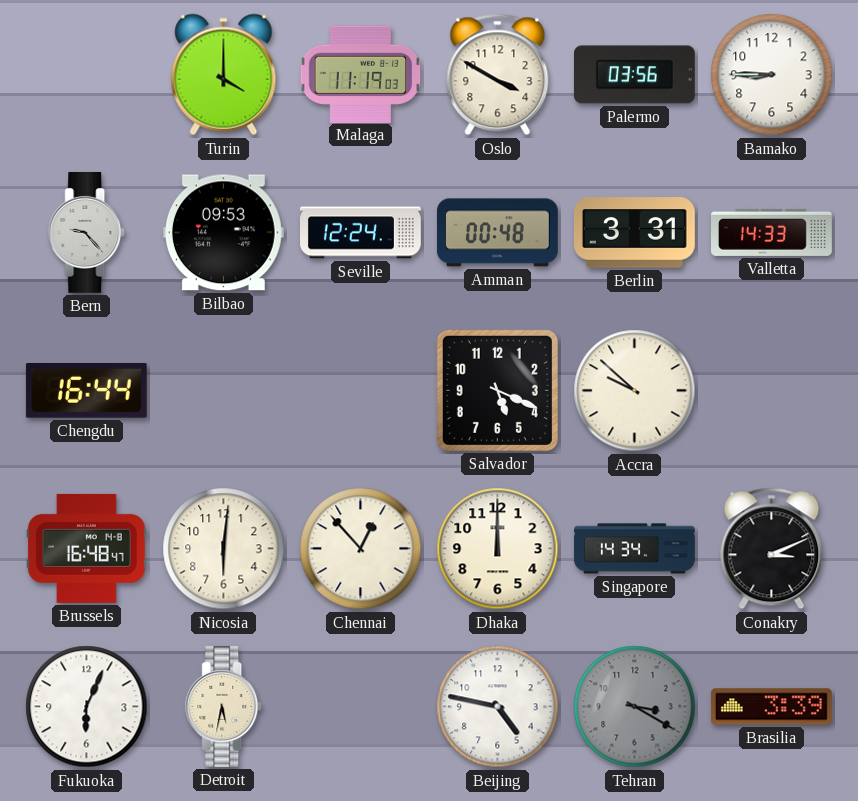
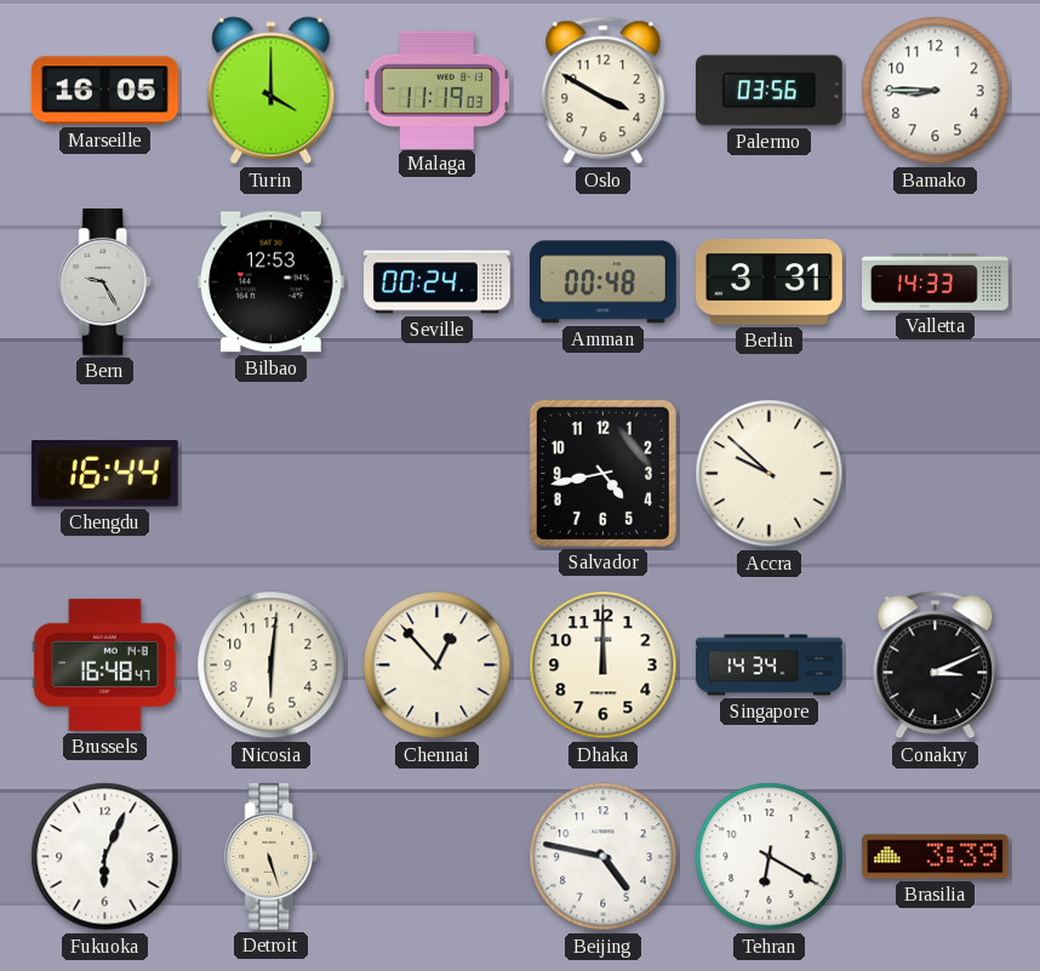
Marseille: none -> 16:05 (104, 91)
Bern: 9:23 -> 9:25 (105, 281)
Bilbao: 09:53 -> 12:53 (270, 282)
Seville: 12:24 -> 00:24 (438, 282)
Salvador: 5:19 -> 4:43 (602, 473)
Detroit: 5:32 -> 5:27 (272, 856)
Tehran: 3:20 -> 6:20 (770, 857)
Tehran dial: grey -> white (770, 857)
